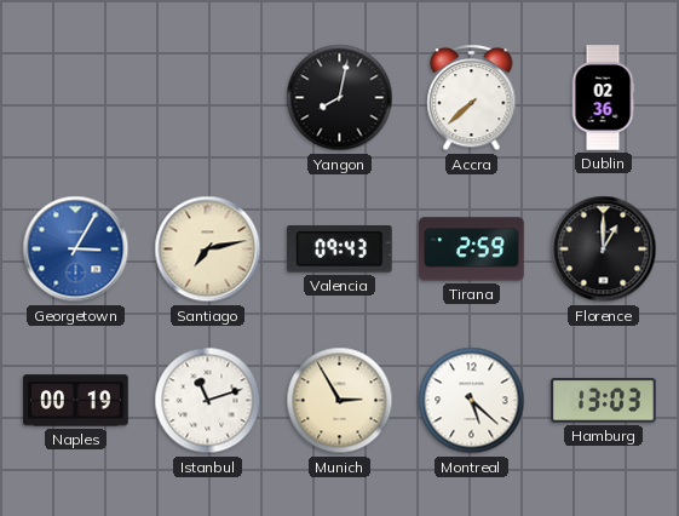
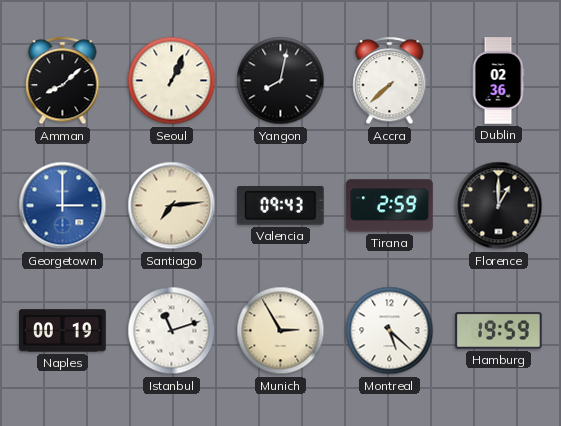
Amman: none -> 8:08 (63, 81)
Seoul: none -> 1:04 (172, 81)
Georgetown: 3:05 -> 3:00 (63, 206)
Santiago: 7:13 -> 7:14 (172, 206)
Hamburg: 13:03 -> 19:59 (499, 331)
